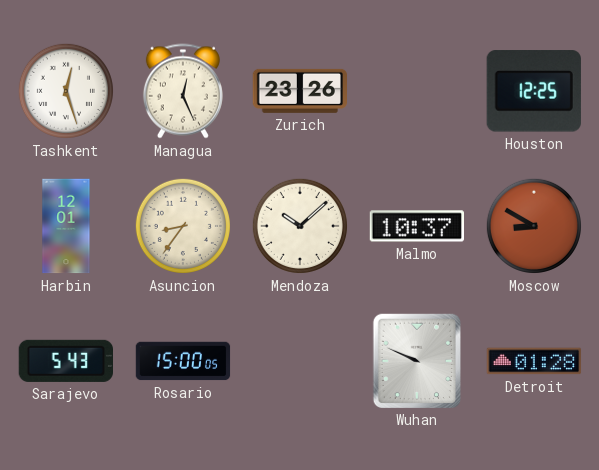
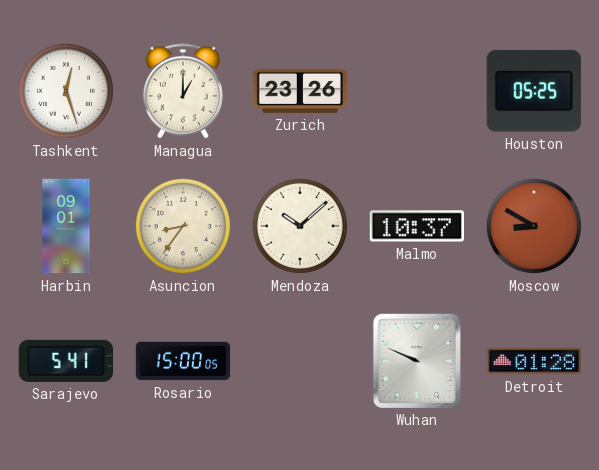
Managua: 12:26 -> 1:00 (183, 91)
Houston: 12:25 -> 05:25 (534, 91)
Harbin: 12:01 -> 09:01 (66, 226)
Sarajevo: 5:43 -> 5:41 (65, 361)
